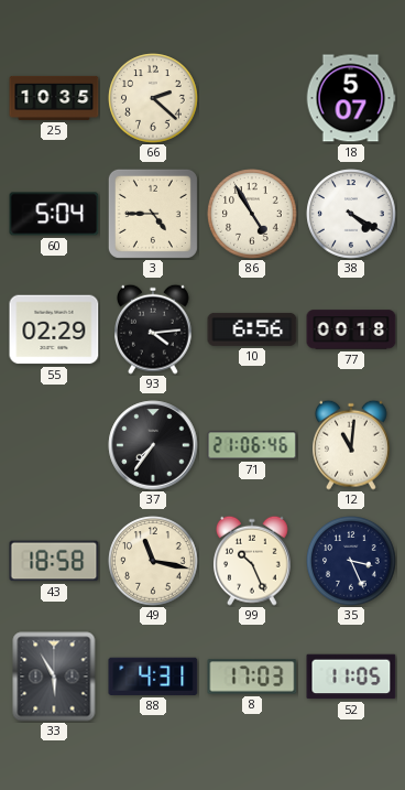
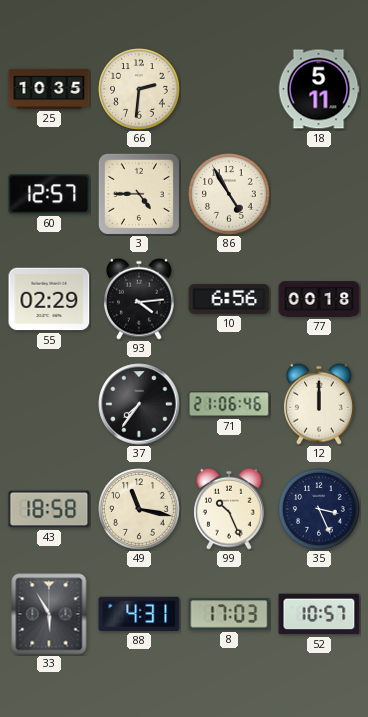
66: 2:22 -> 2:31 (139, 89)
18: 5:07 -> 5:11 (319, 89)
60: 5:04 -> 12:57 (49, 194)
38: 4:20 -> none (351, 214)
12: 11:01 -> 12:00 (320, 404)
52: 11:05 -> 10:57 (319, 614)
